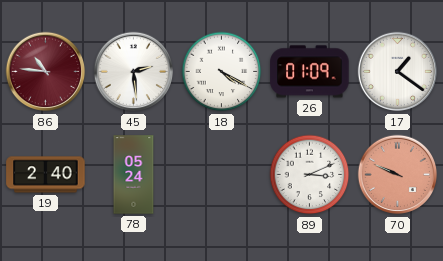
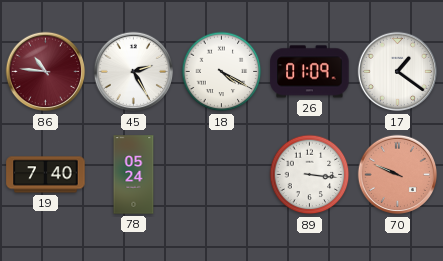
45: 2:29 -> 2:25 (134, 72)
19: 2:40 -> 7:40 (46, 175)
89: 3:11 -> 3:16 (310, 175)
